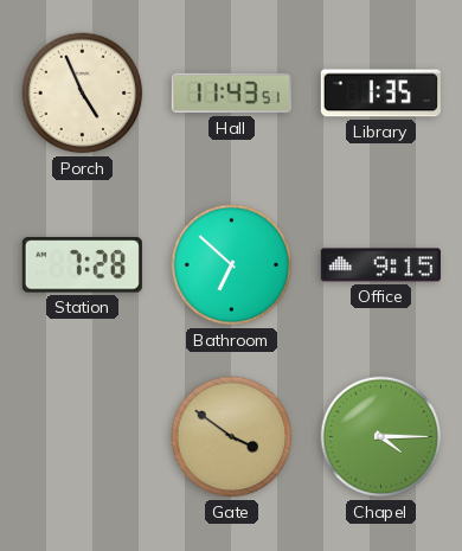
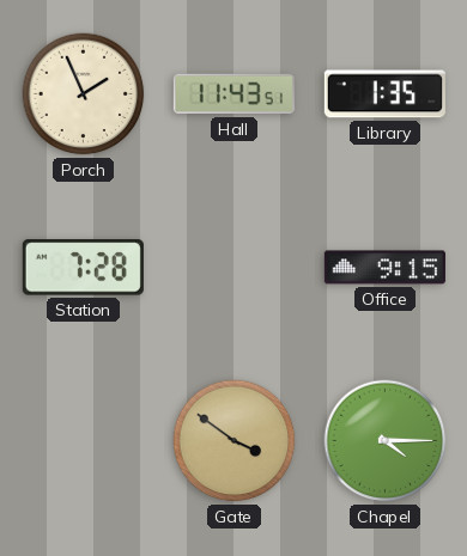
Porch: 4:56 -> 1:56 (84, 94)
Bathroom: 6:52 -> none (232, 265)
